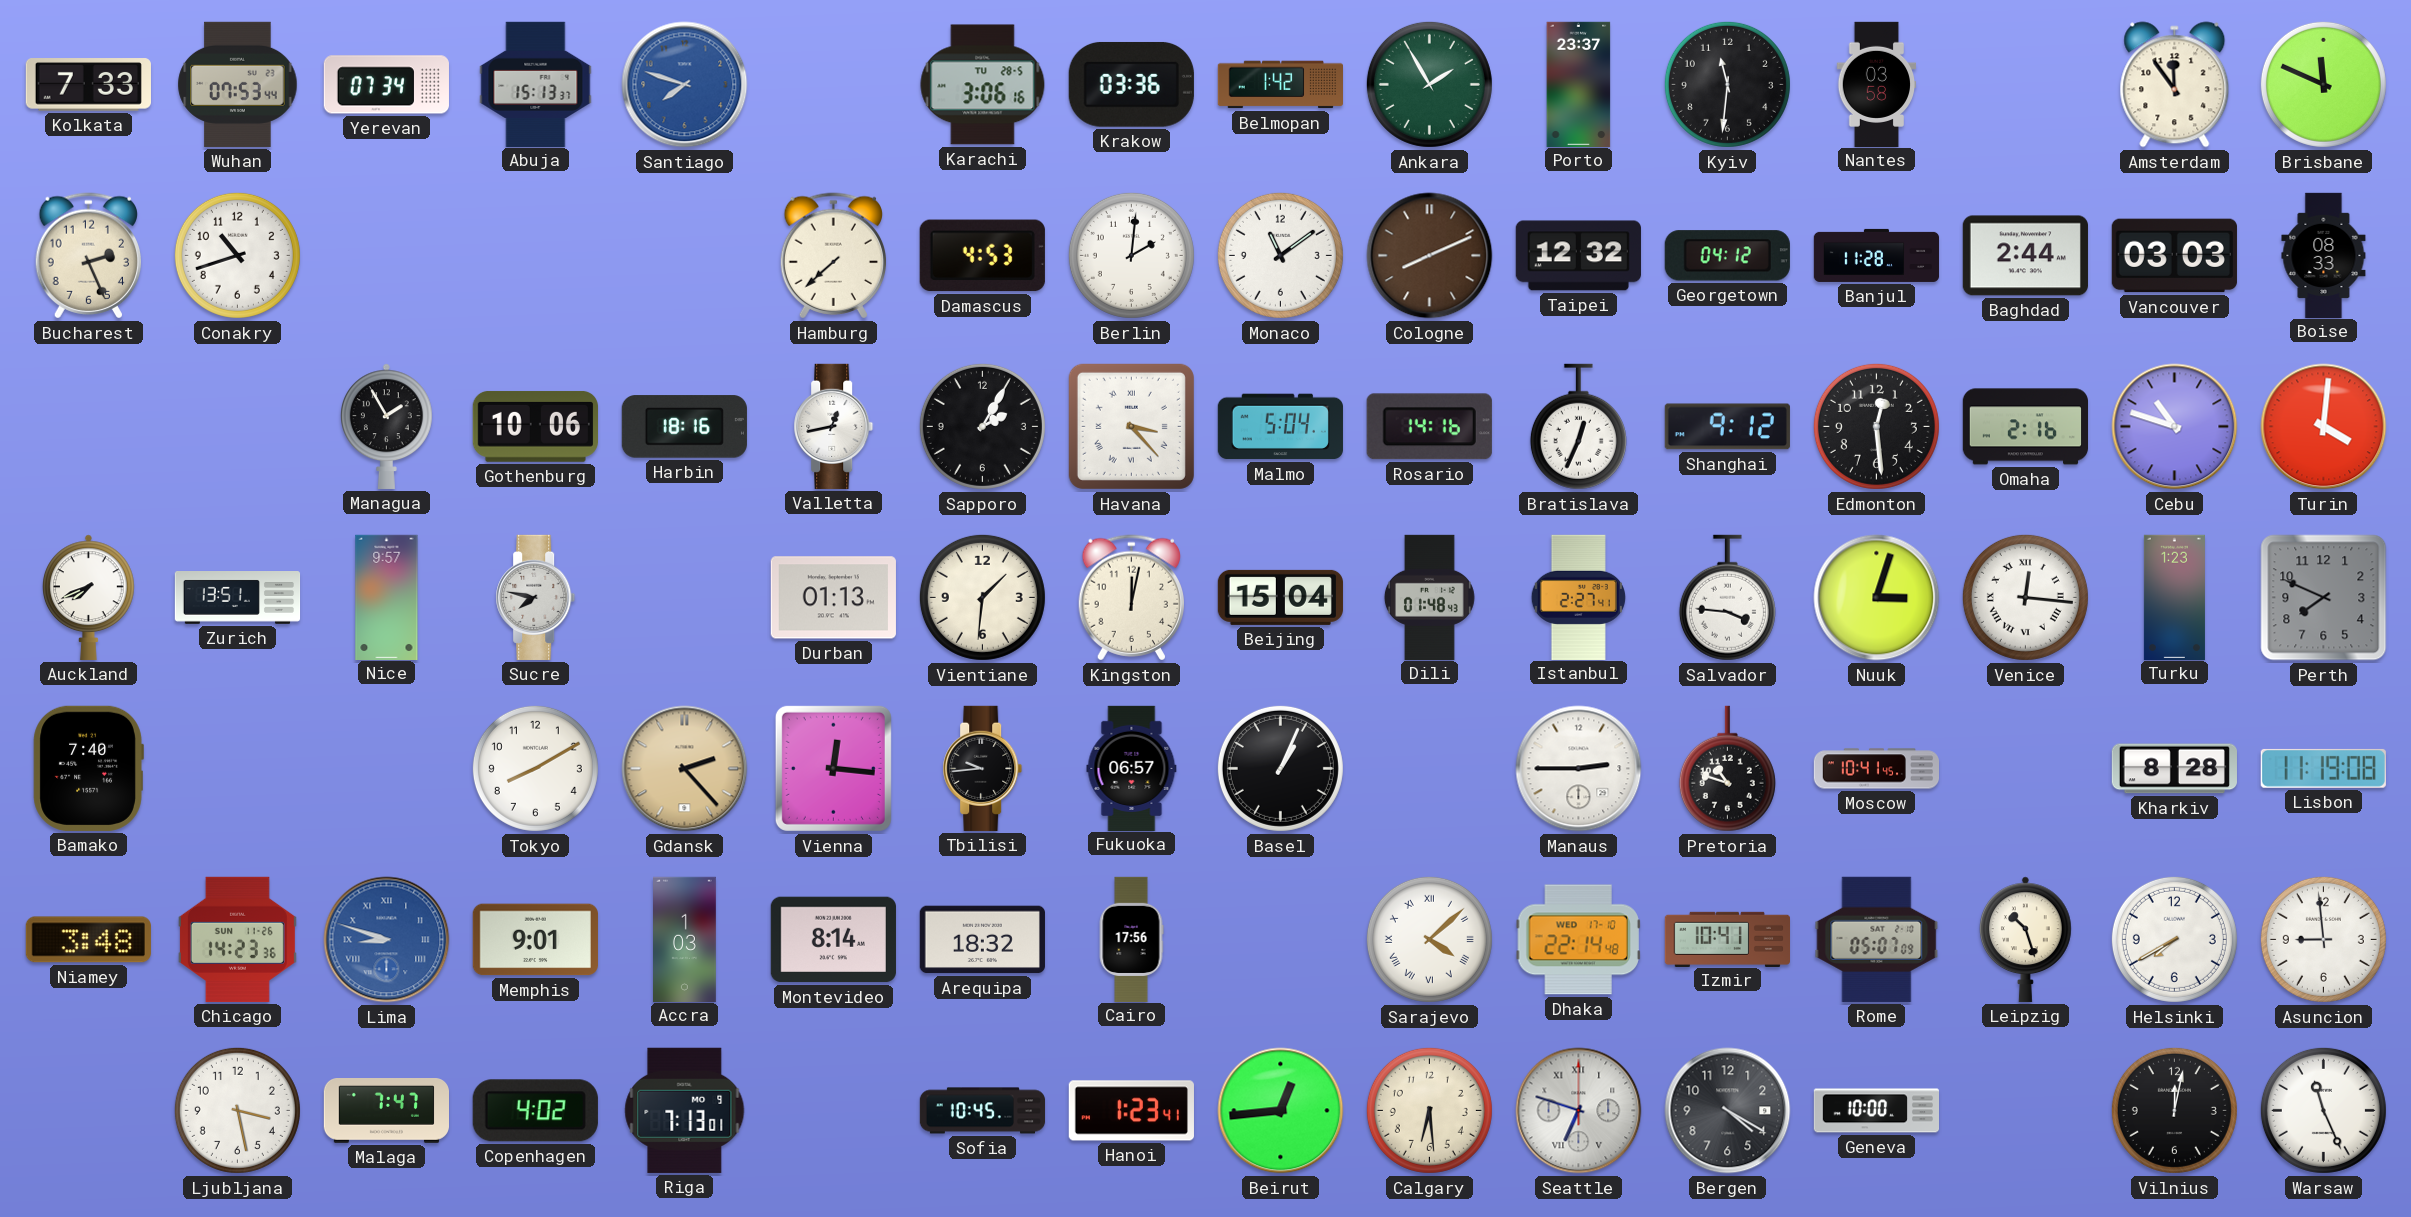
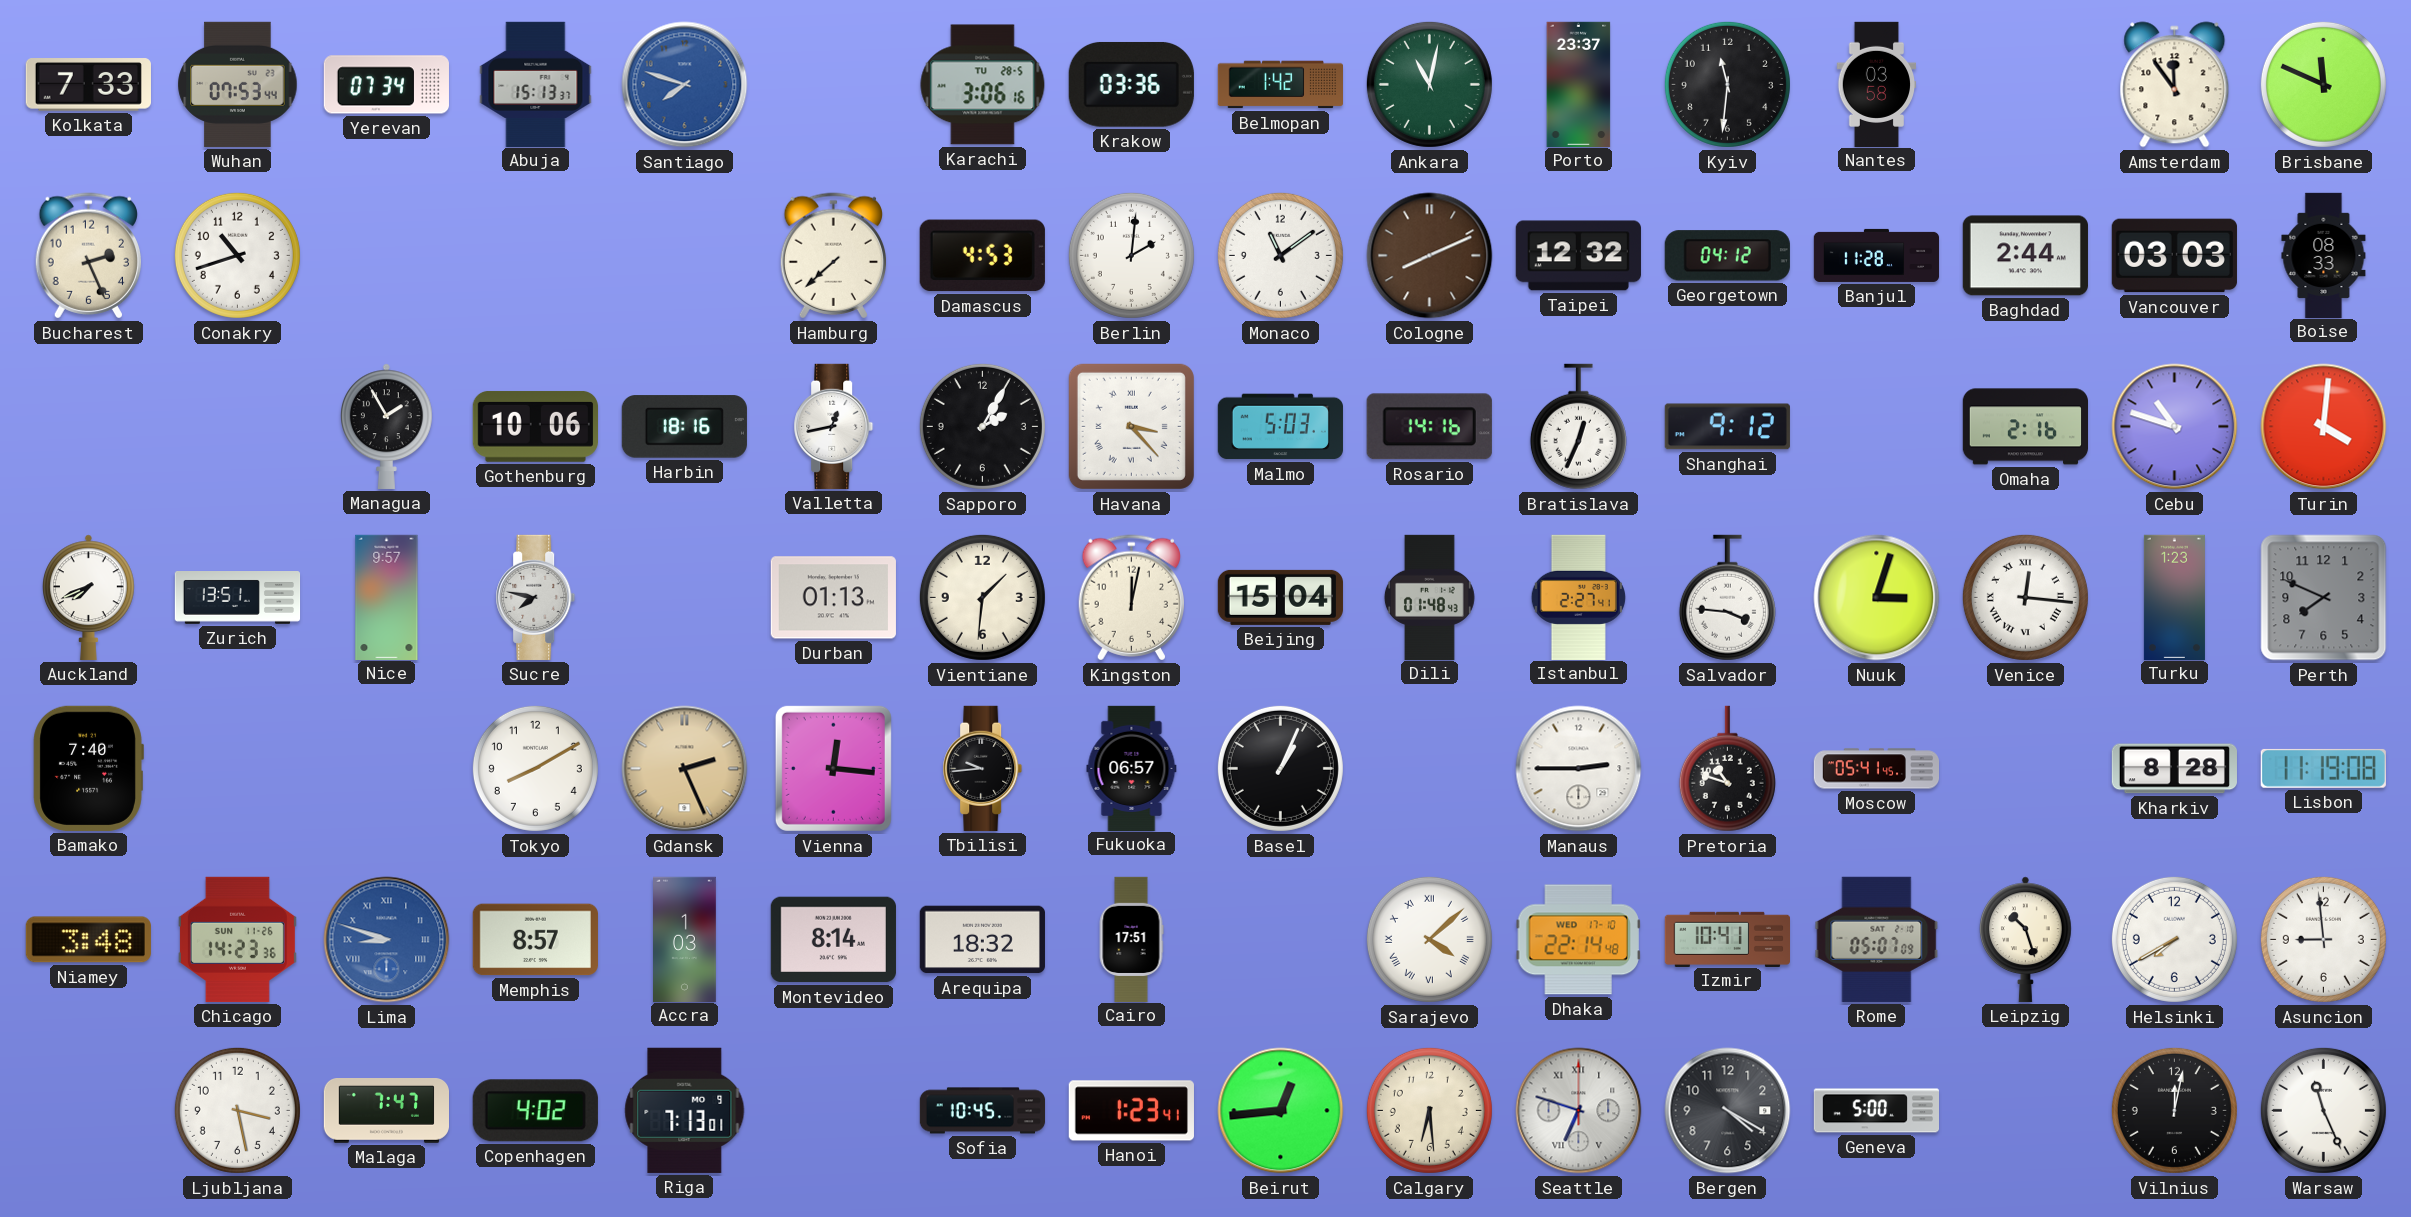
Ankara: 1:55 -> 11:02 (1429, 84)
Malmo: 5:04 -> 5:03 (1280, 427)
Edmonton: 12:29 -> none (1876, 426)
Gdansk: 2:23 -> 2:26 (685, 769)
Moscow: 10:41 -> 05:41 (1876, 769)
Memphis: 9:01 -> 8:57 (535, 940)
Cairo: 17:56 -> 17:51 (1131, 939)
Geneva: 10:00 -> 5:00 (1876, 1111)
